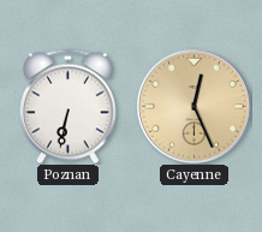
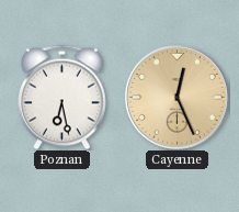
Poznan: 6:32 -> 6:28 (62, 97)
